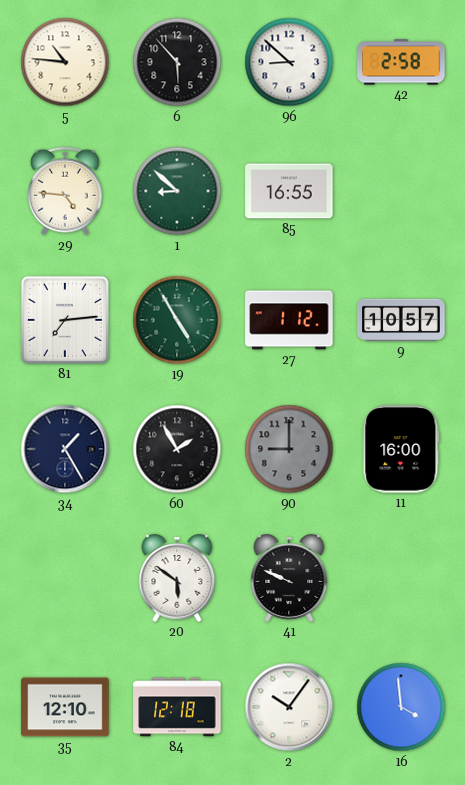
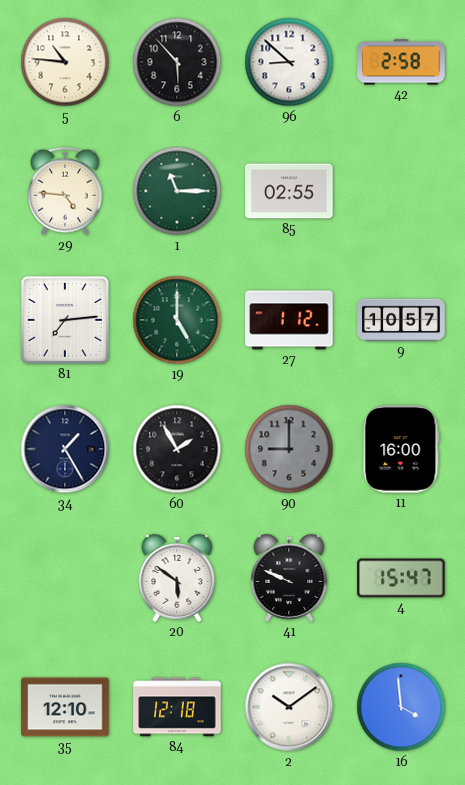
1: 8:52 -> 11:15 (177, 191)
85: 16:55 -> 02:55 (289, 191)
19: 4:55 -> 5:00 (177, 320)
4: none -> 15:47 (401, 578)
2: 10:06 -> 10:09 (289, 707)
